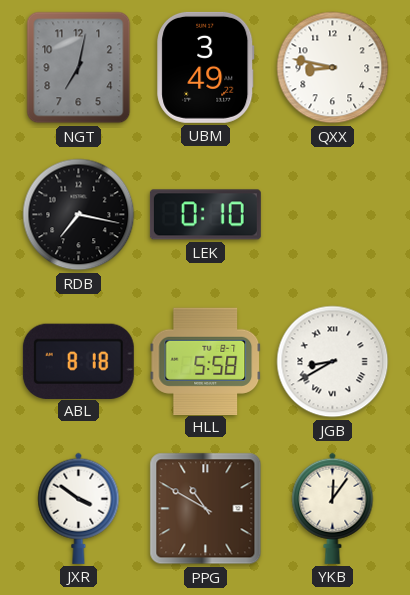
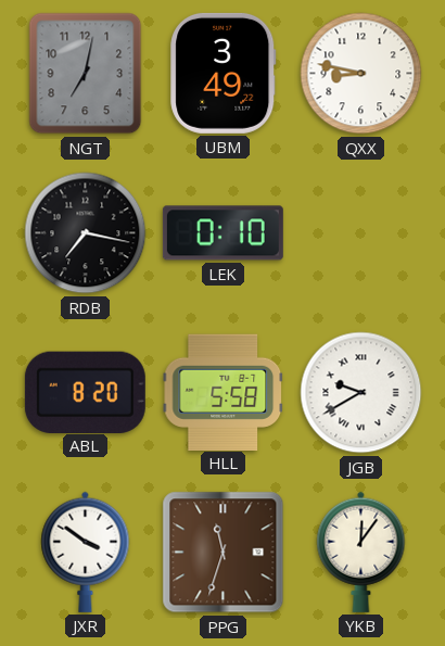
ABL: 8:18 -> 8:20 (85, 392)
JGB: 8:40 -> 9:40 (361, 393)
PPG: 10:50 -> 11:33 (224, 553)
